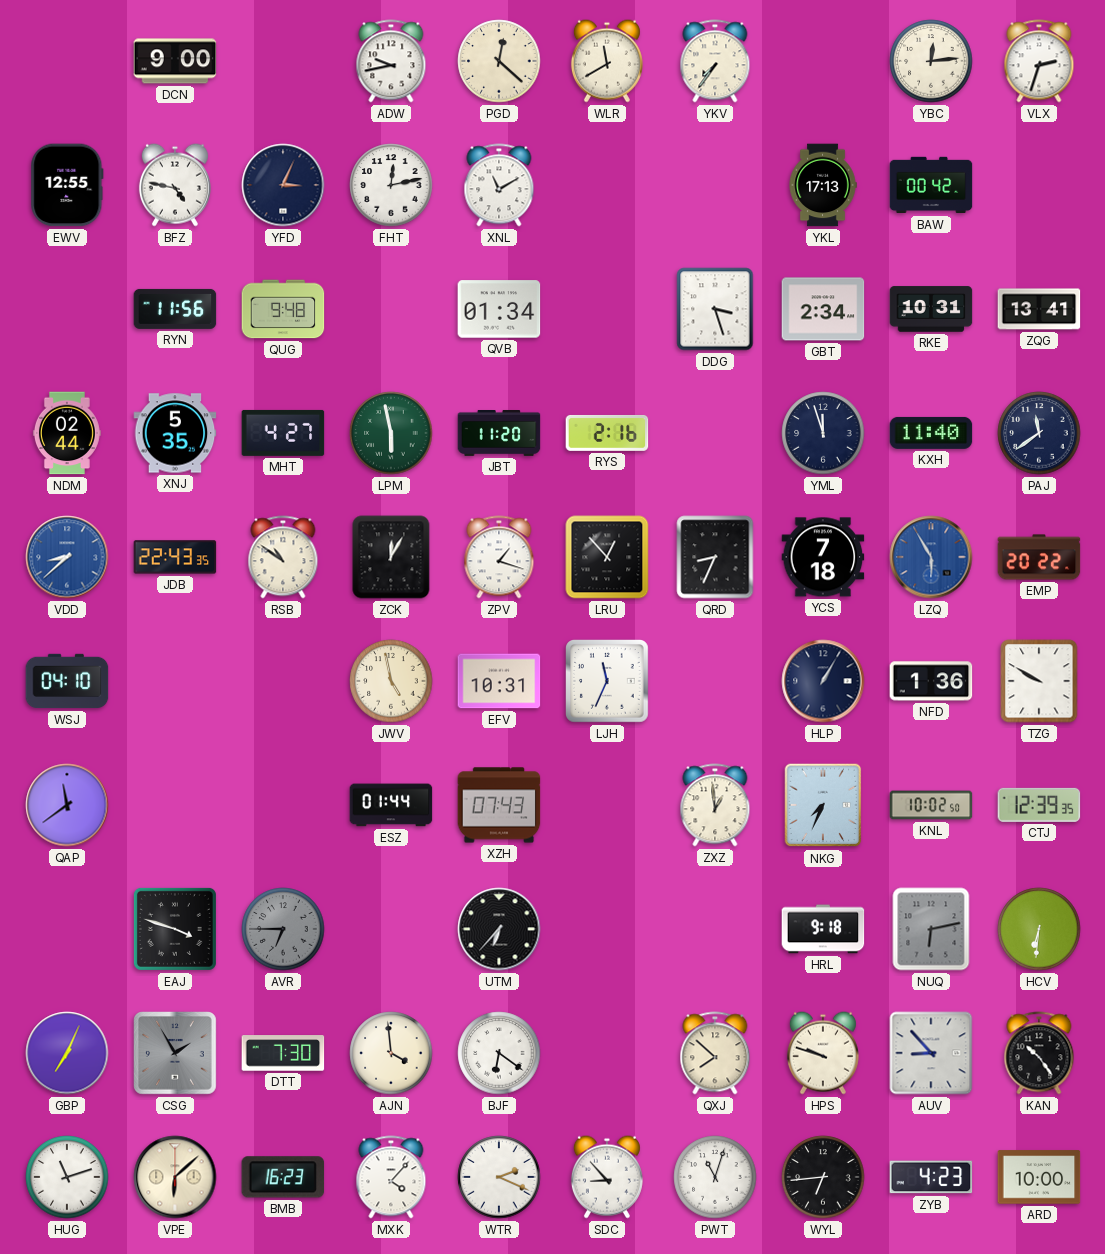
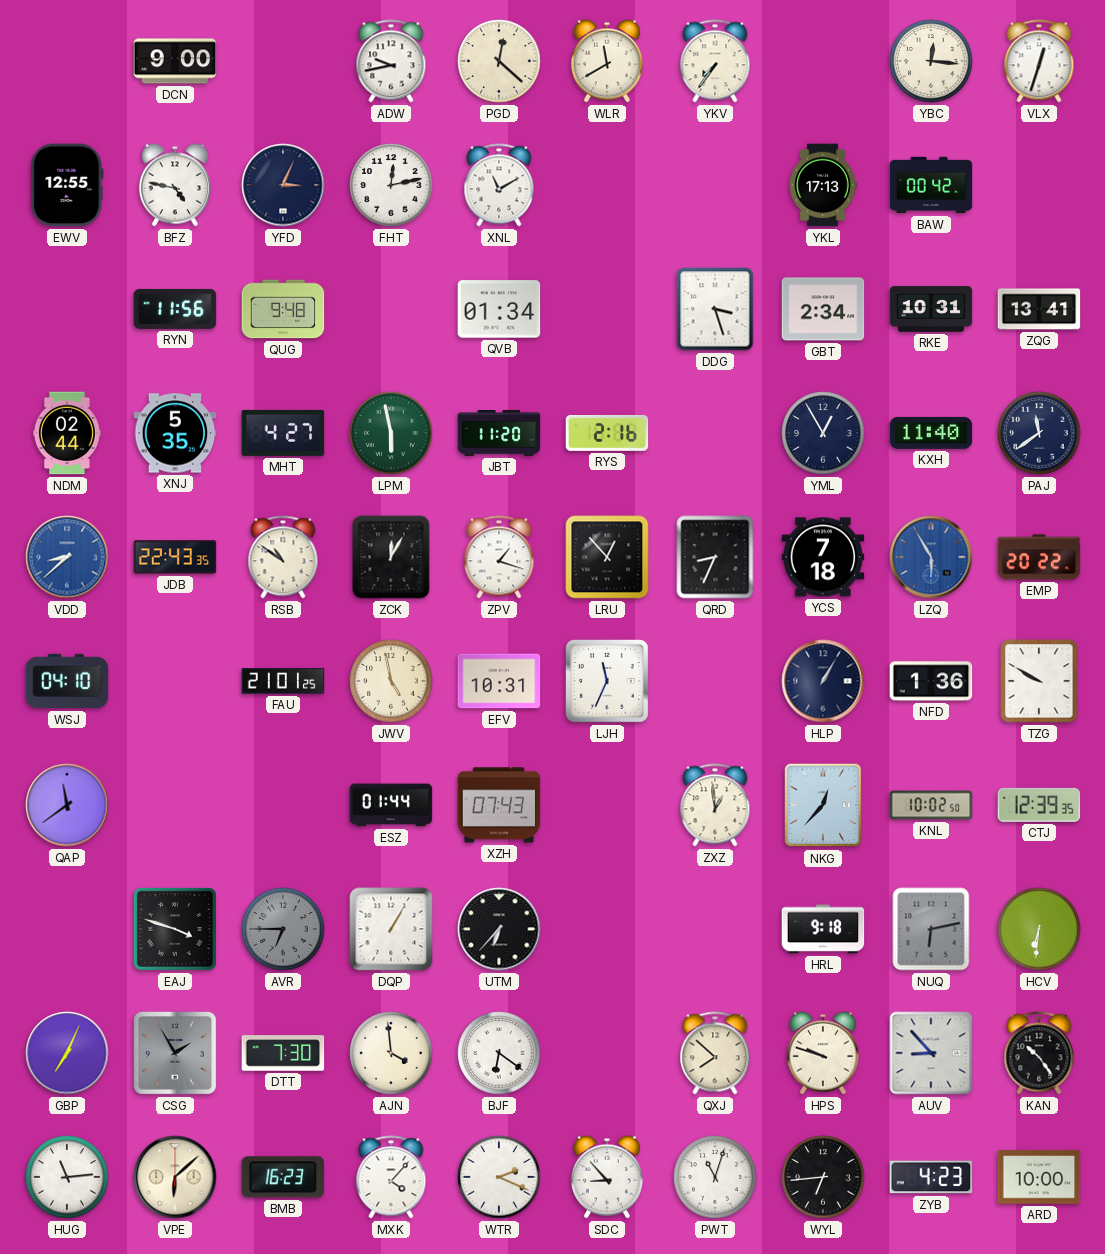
YBC: 12:14 -> 12:16 (931, 61)
VLX: 2:33 -> 12:33 (1039, 61)
YML: 11:57 -> 12:55 (823, 433)
FAU: none -> 21:01 (283, 681)
NKG: 7:34 -> 12:37 (823, 805)
DQP: none -> 1:05 (391, 929)
HUG: 11:12 -> 11:14 (67, 1177)
